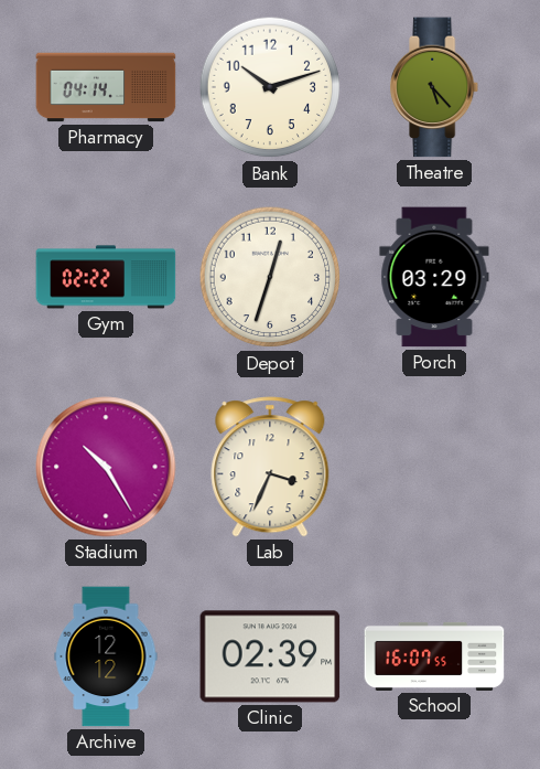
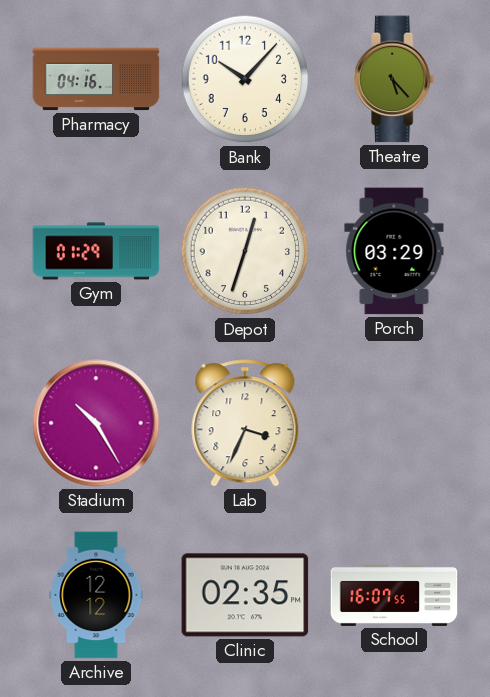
Pharmacy: 04:14 -> 04:16 (96, 79)
Bank: 10:12 -> 10:07 (245, 79)
Gym: 02:22 -> 01:29 (96, 251)
Clinic: 02:39 -> 02:35 (245, 595)
